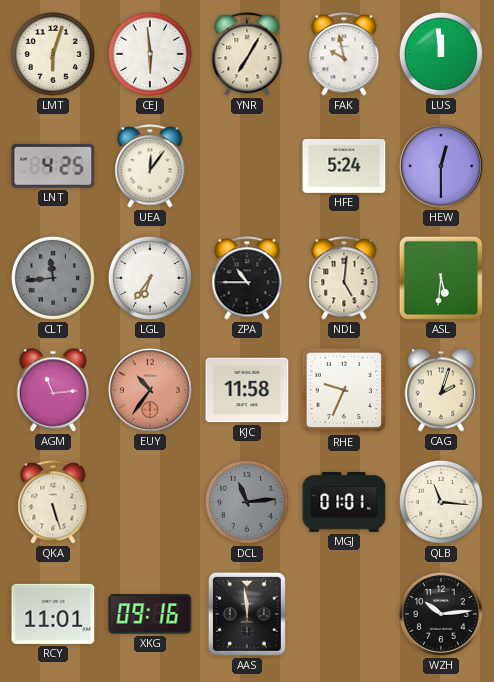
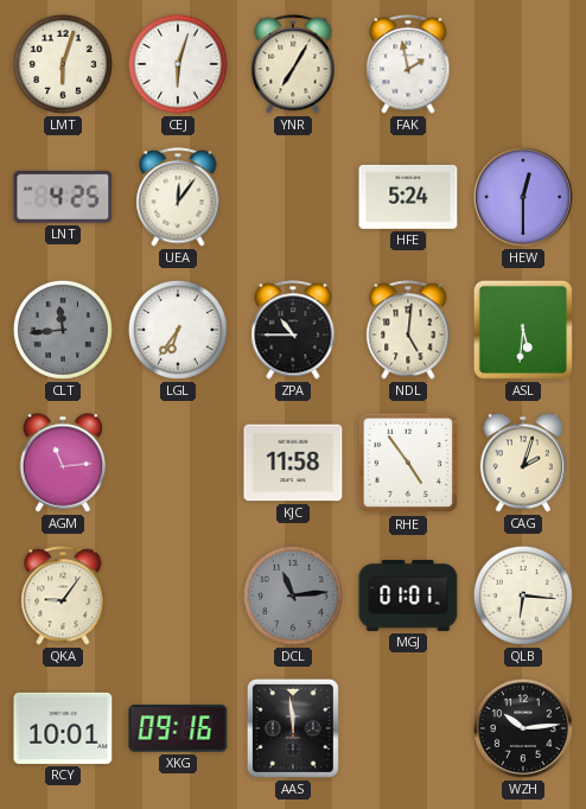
CEJ: 5:59 -> 6:03 (178, 64)
FAK: 9:58 -> 1:58 (408, 64)
LUS: 11:59 -> none (441, 54)
EUY: 10:36 -> none (151, 391)
RHE: 9:34 -> 4:54 (408, 463)
QKA: 5:27 -> 9:06 (63, 595)
QLB: 11:16 -> 6:16 (523, 595)
RCY: 11:01 -> 10:01 (63, 728)
